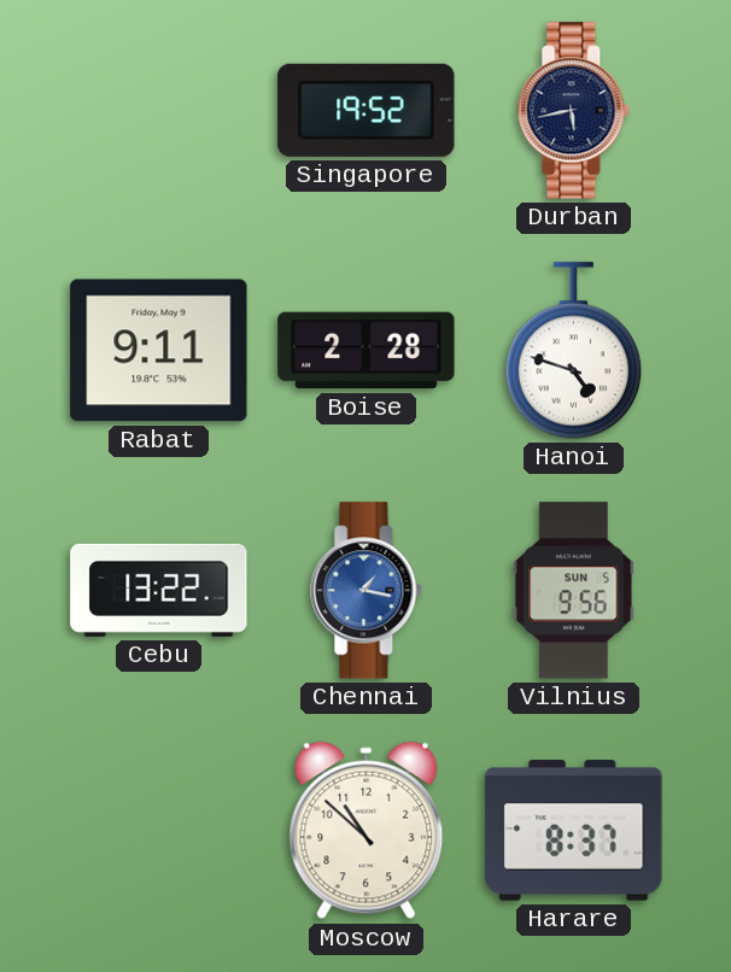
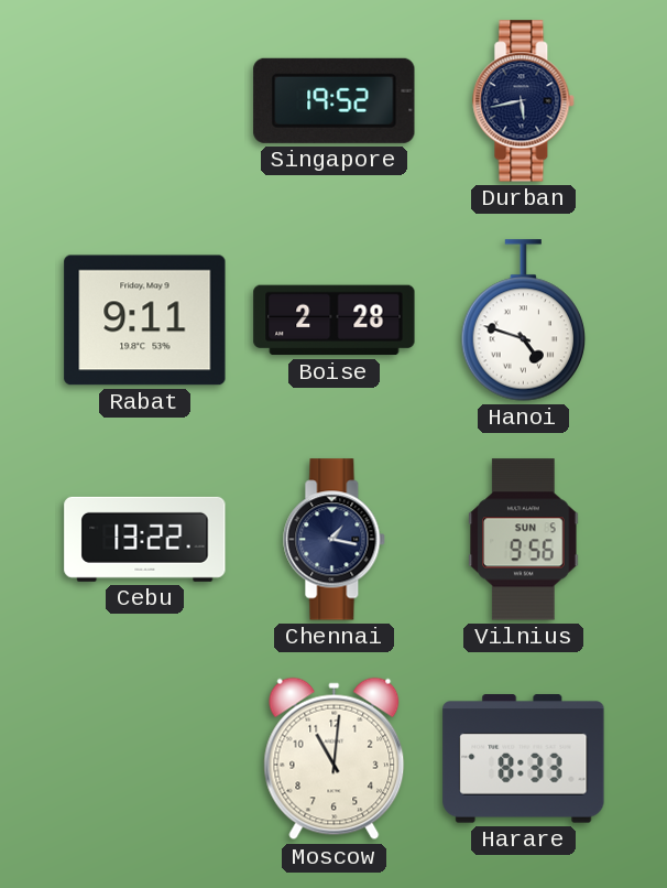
Chennai dial: blue -> navy (335, 540)
Moscow: 10:52 -> 11:01 (335, 759)
Harare: 8:37 -> 8:33 (524, 759)
